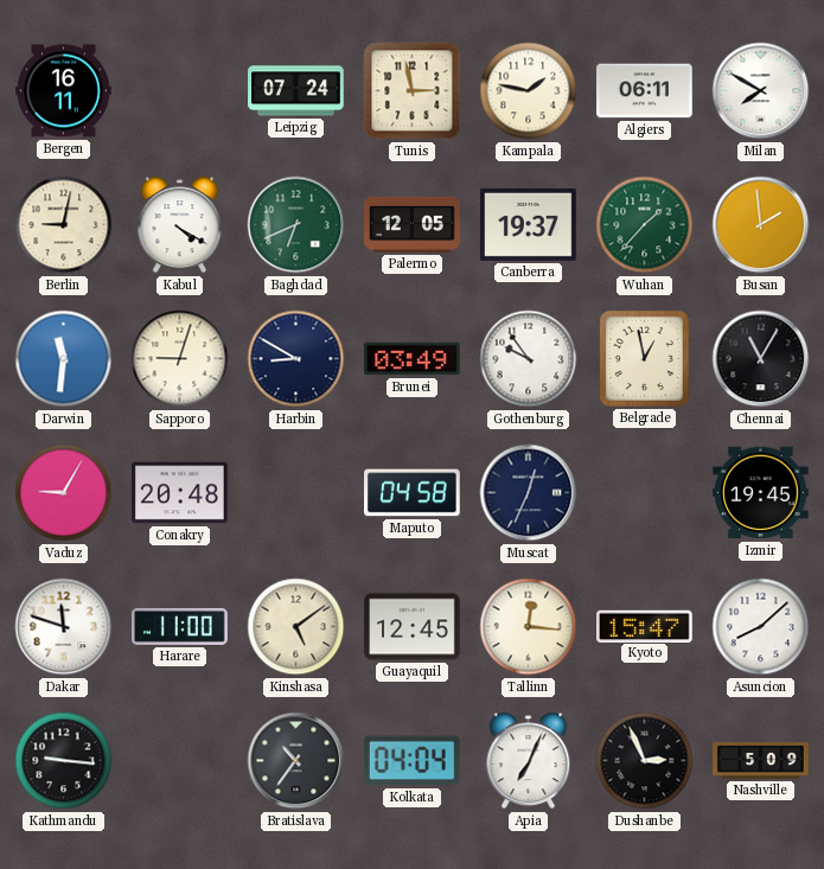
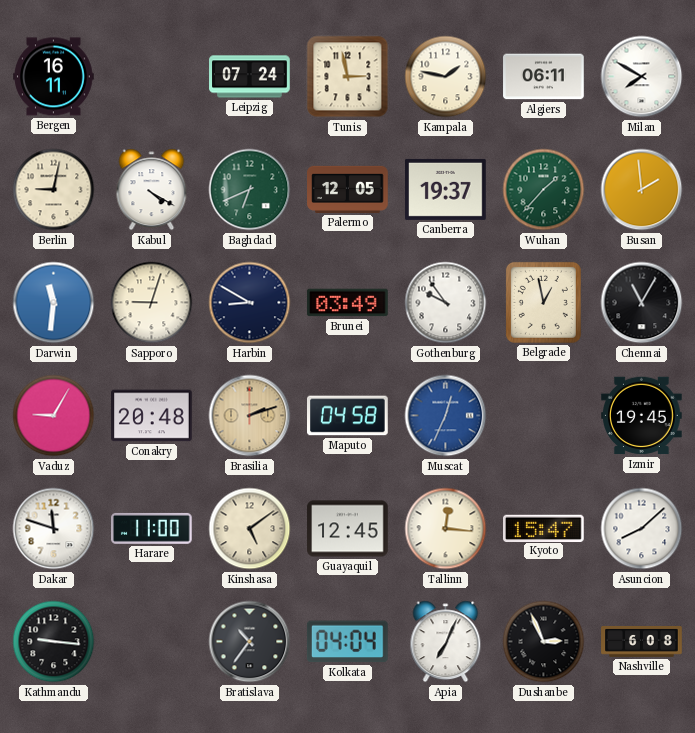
Brasilia: none -> 2:12 (250, 416)
Muscat dial: navy -> blue (446, 416)
Nashville: 5:09 -> 6:08 (642, 642)
